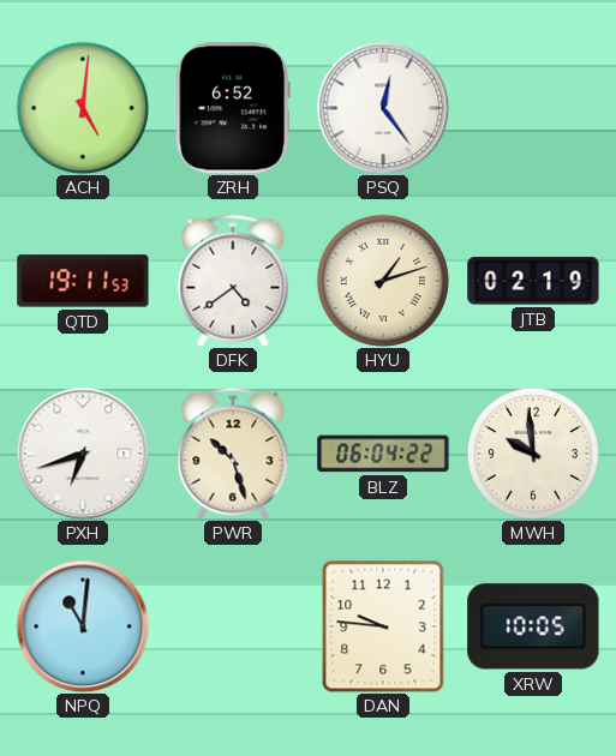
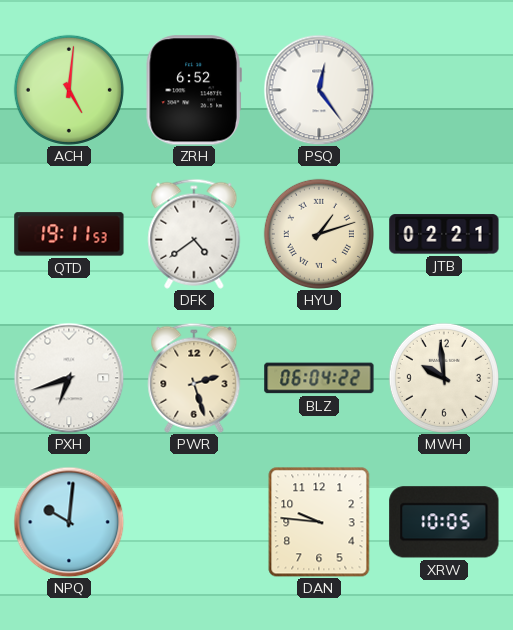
JTB: 02:19 -> 02:21 (444, 234)
PWR: 10:27 -> 2:27 (194, 378)
NPQ: 11:01 -> 10:01 (69, 522)
